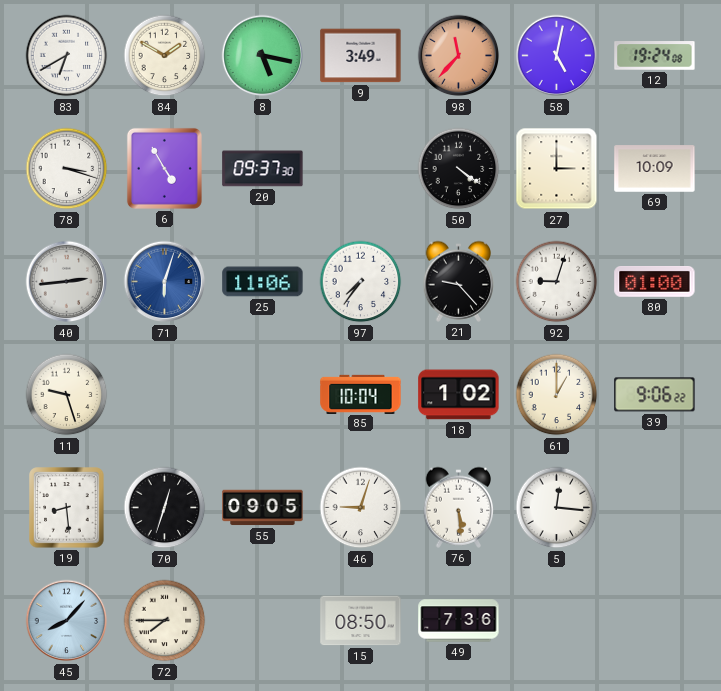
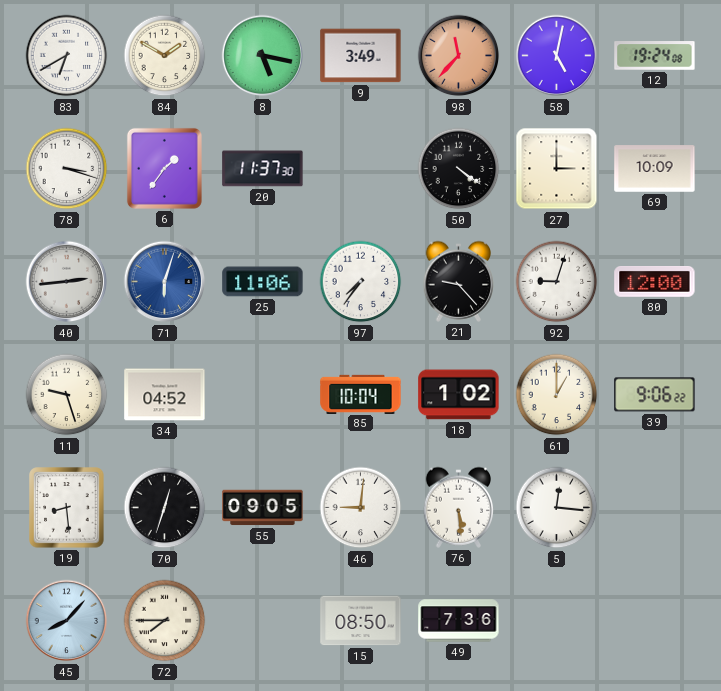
6: 4:55 -> 1:36 (164, 168)
20: 09:37 -> 11:37 (263, 169)
80: 01:00 -> 12:00 (655, 282)
34: none -> 04:52 (165, 395)
46: 9:03 -> 9:01 (361, 508)
